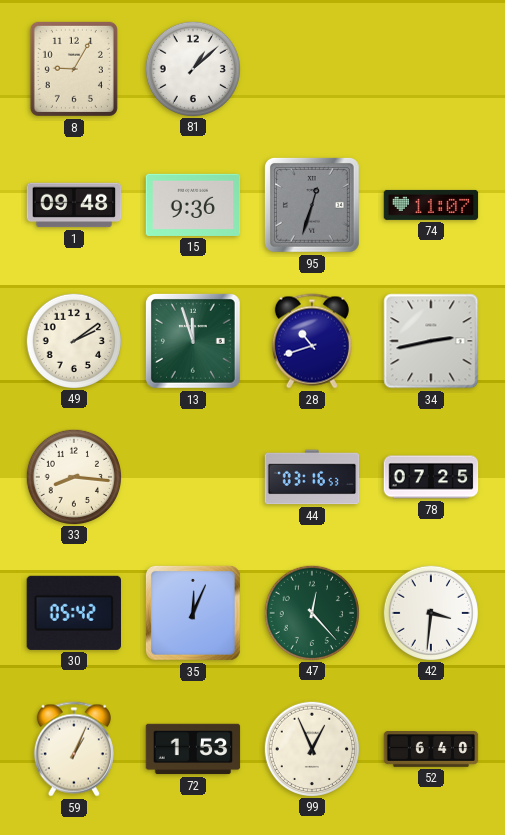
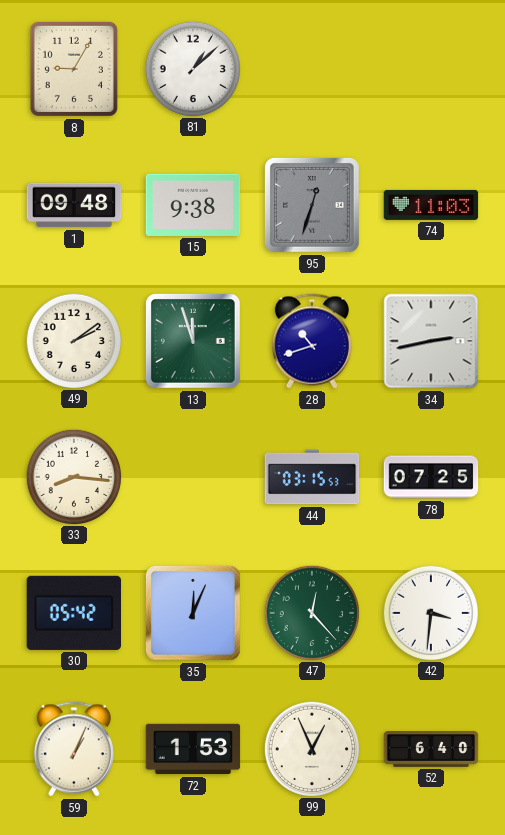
15: 9:36 -> 9:38 (193, 205)
74: 11:07 -> 11:03 (431, 205)
44: 03:16 -> 03:15 (312, 477)
